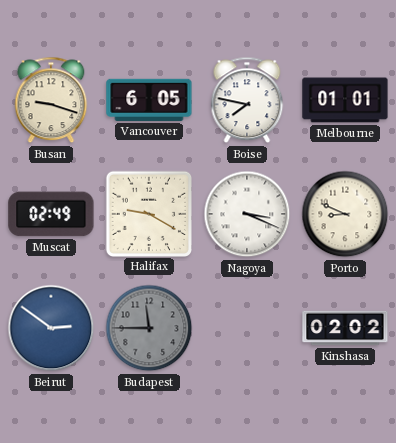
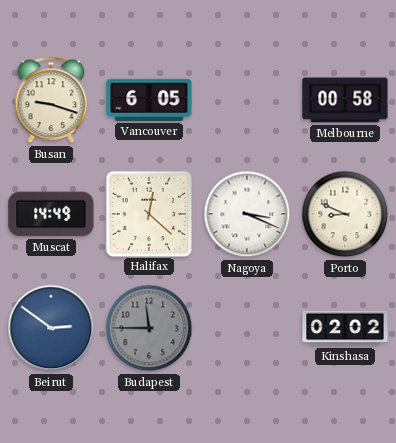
Boise: 7:47 -> none (247, 100)
Melbourne: 01:01 -> 00:58 (345, 100)
Muscat: 02:49 -> 14:49 (51, 214)
Halifax: 9:20 -> 12:22 (148, 213)
